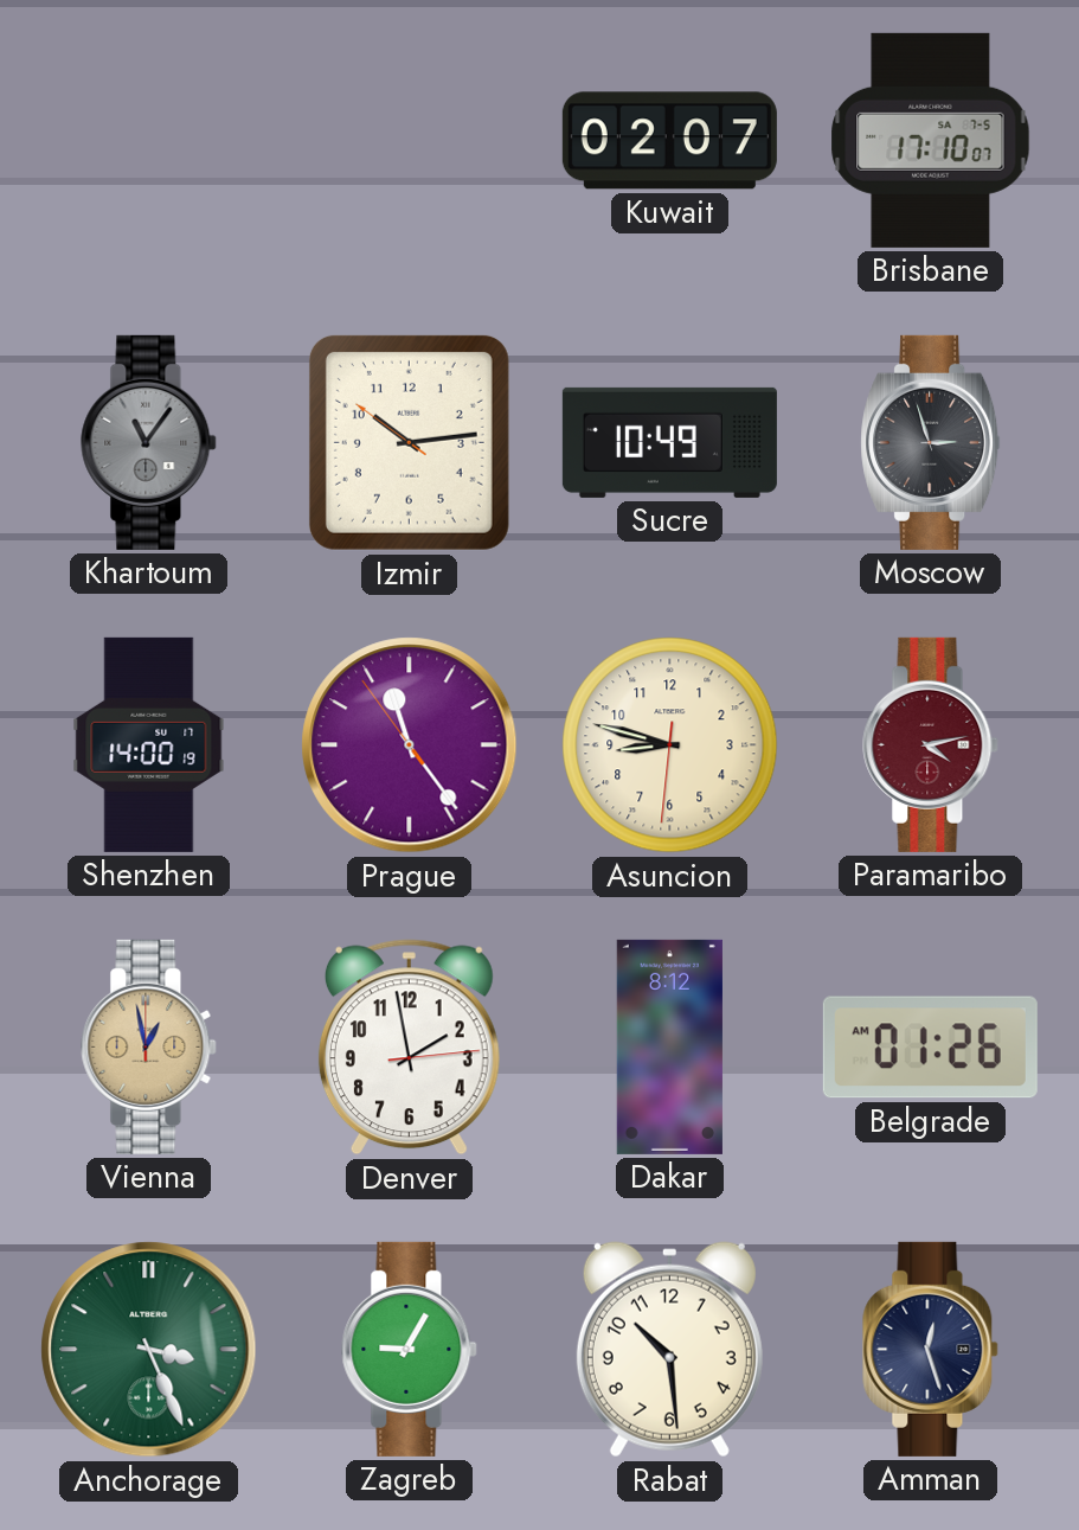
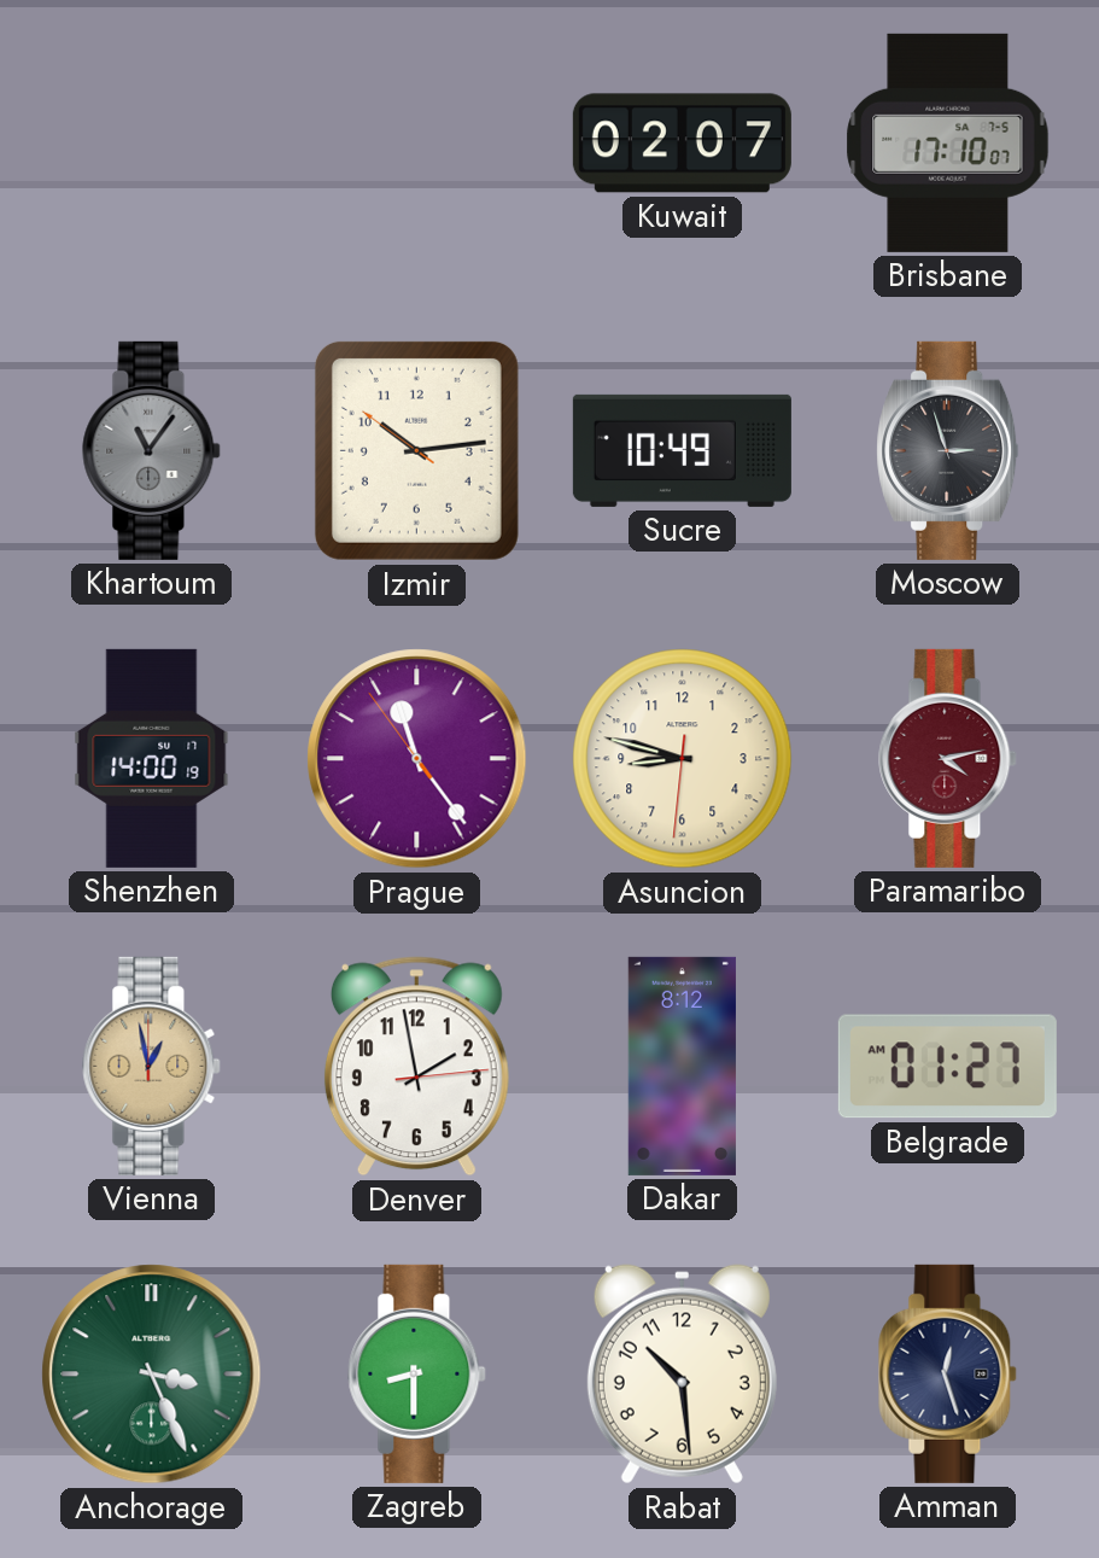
Belgrade: 01:26 -> 01:27 (947, 1067)
Zagreb: 9:05 -> 8:30 (417, 1373)
